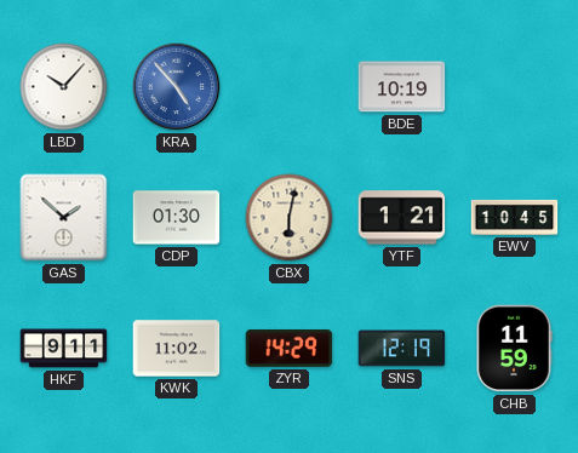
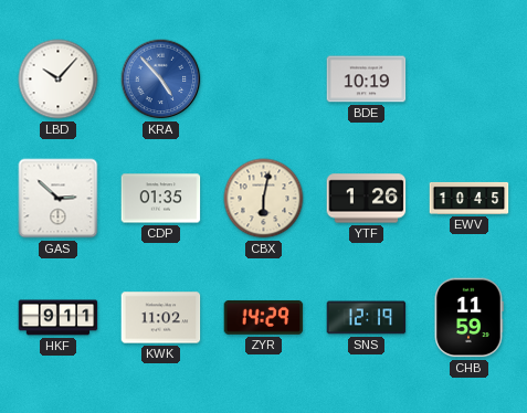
GAS: 1:52 -> 2:52 (59, 199)
CDP: 01:30 -> 01:35 (161, 199)
YTF: 1:21 -> 1:26 (367, 199)
